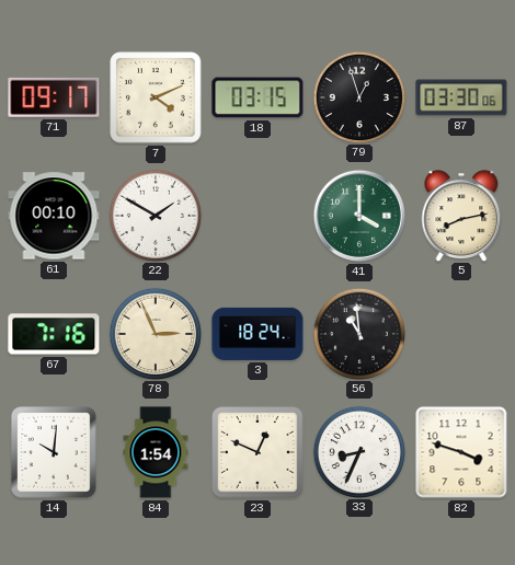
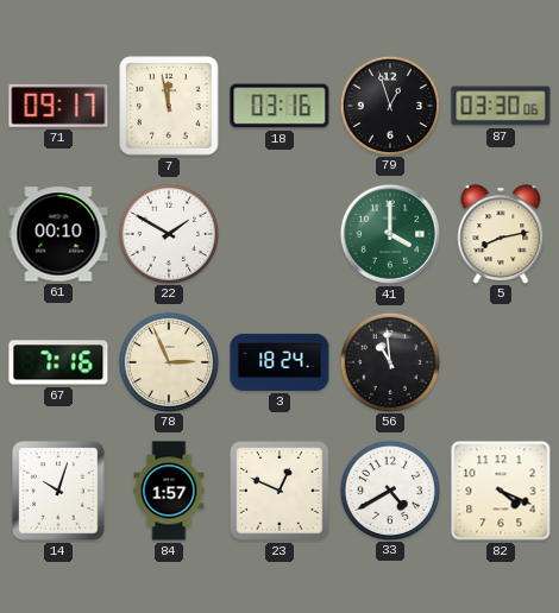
7: 4:11 -> 11:58 (169, 106)
18: 03:15 -> 03:16 (279, 106)
14: 10:01 -> 10:03 (59, 491)
84: 1:54 -> 1:57 (169, 491)
33: 8:34 -> 4:40 (389, 489)
82: 3:48 -> 4:19 (501, 491)
